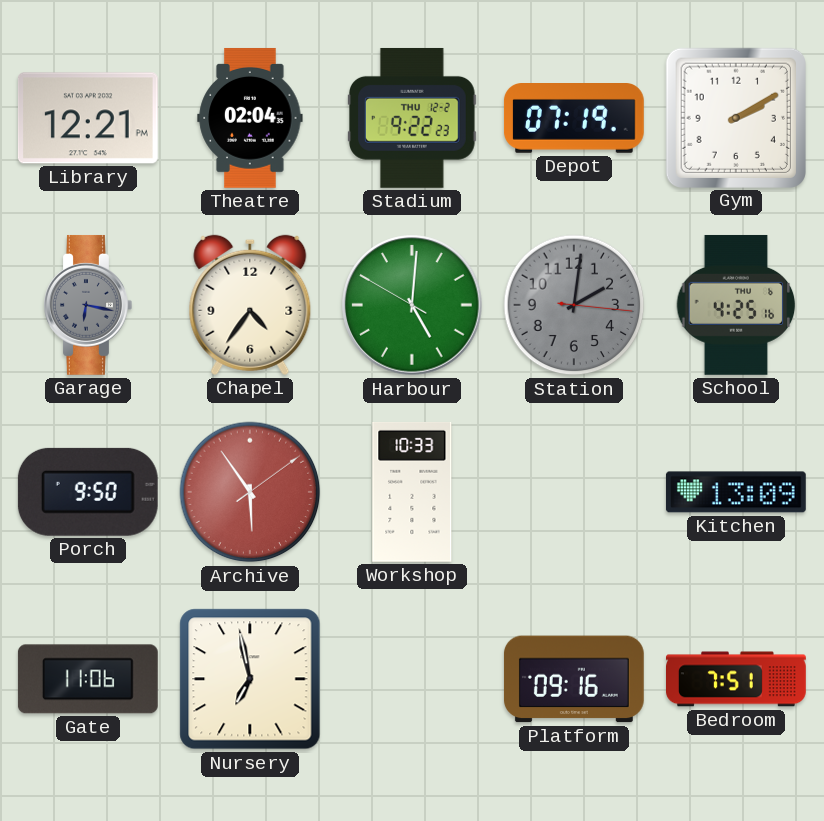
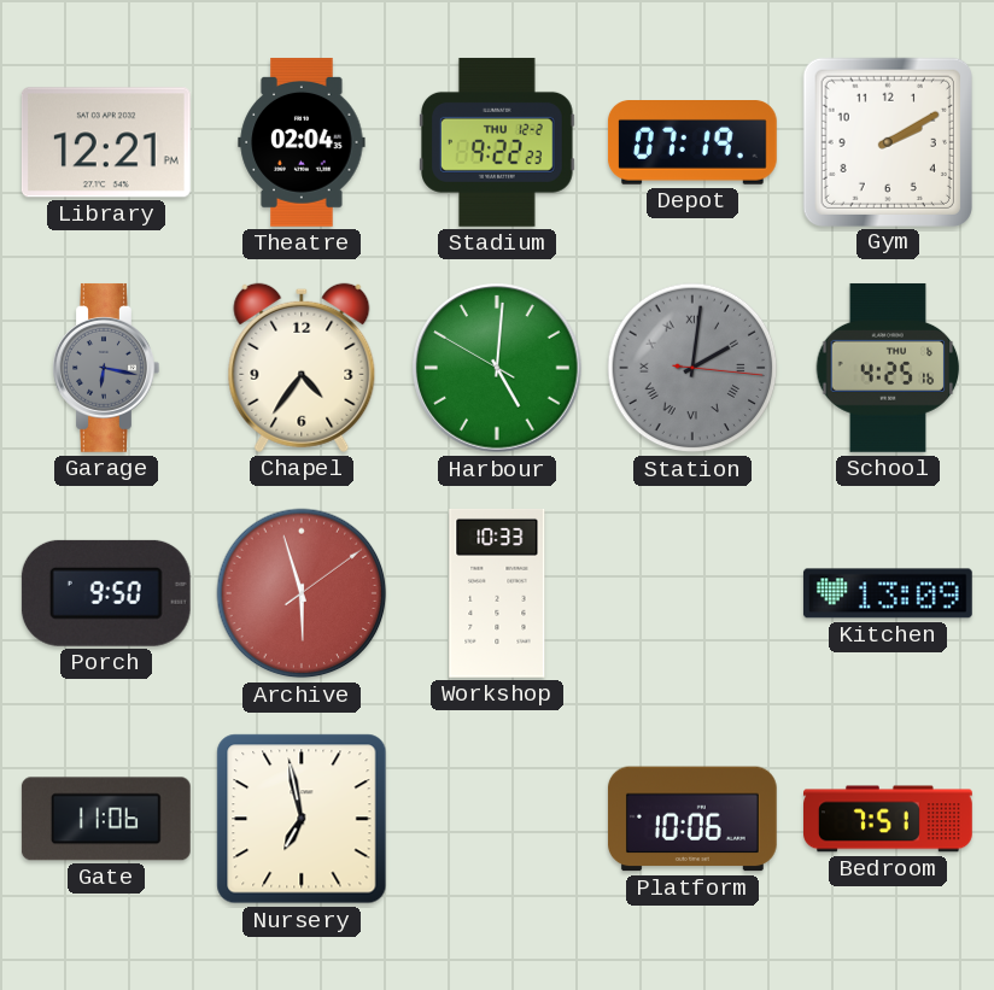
Station numerals: Arabic -> Roman (692, 368)
Archive: 5:54 -> 5:57 (302, 593)
Platform: 09:16 -> 10:06 (692, 819)
